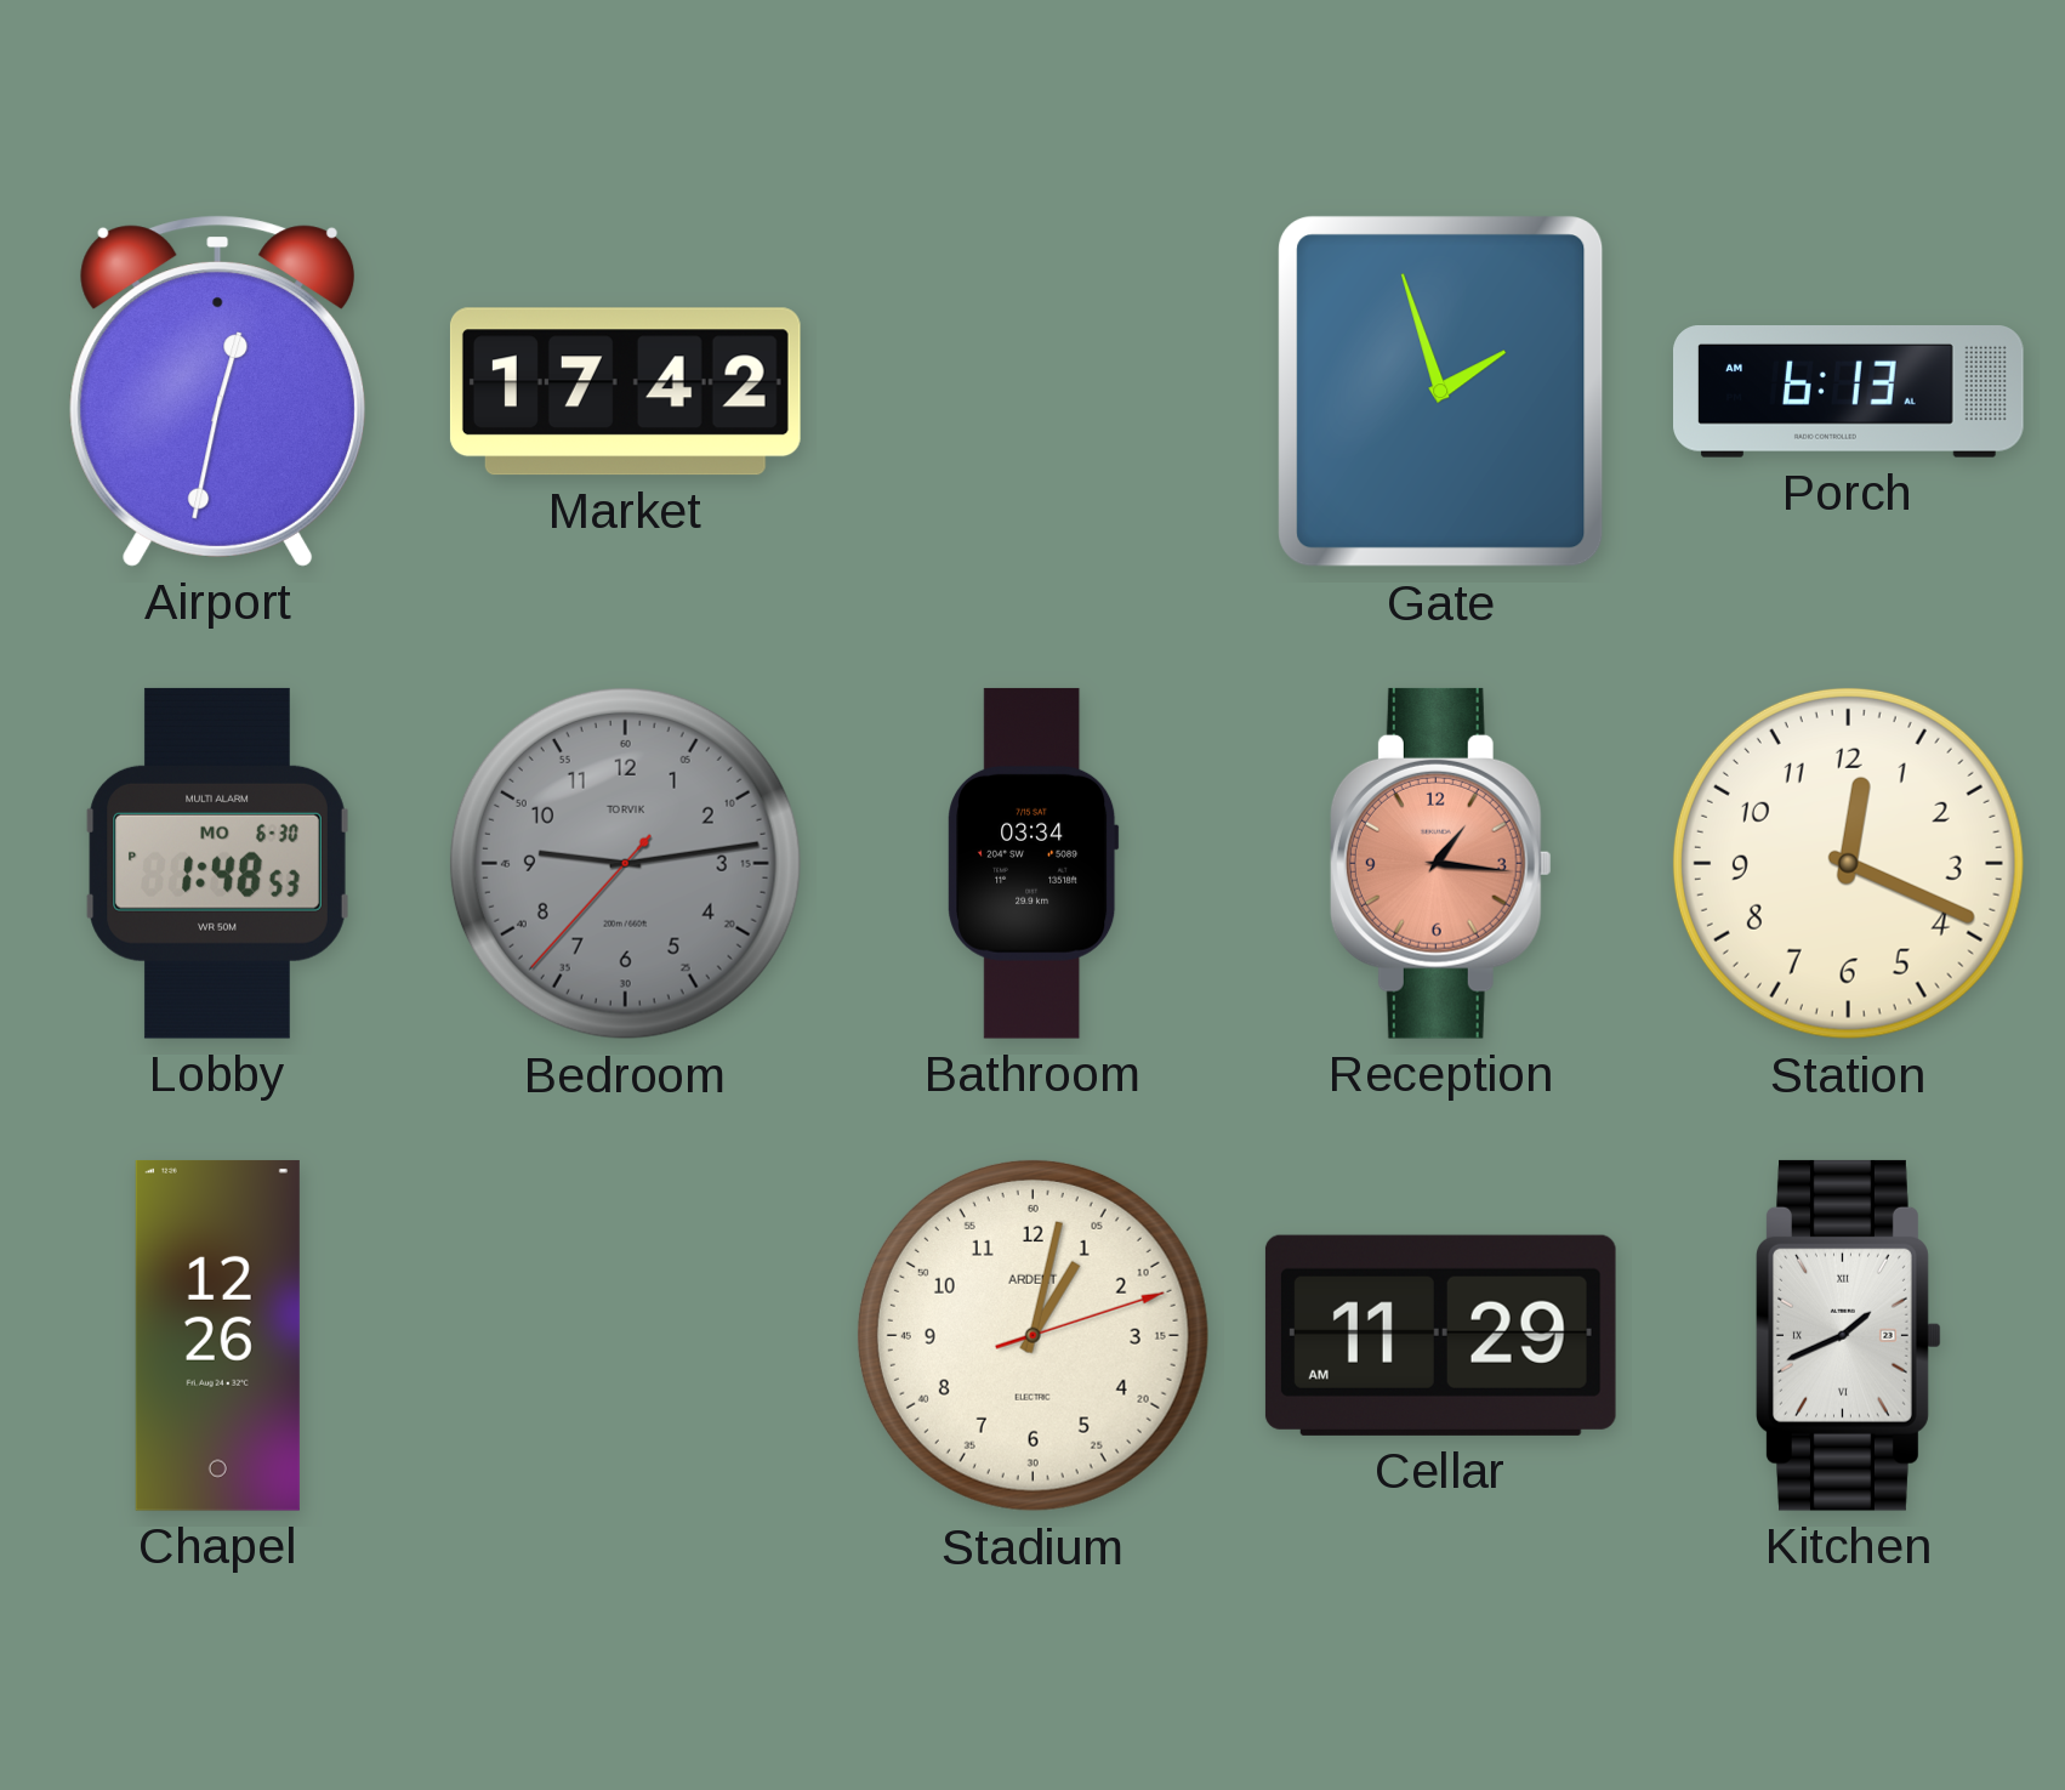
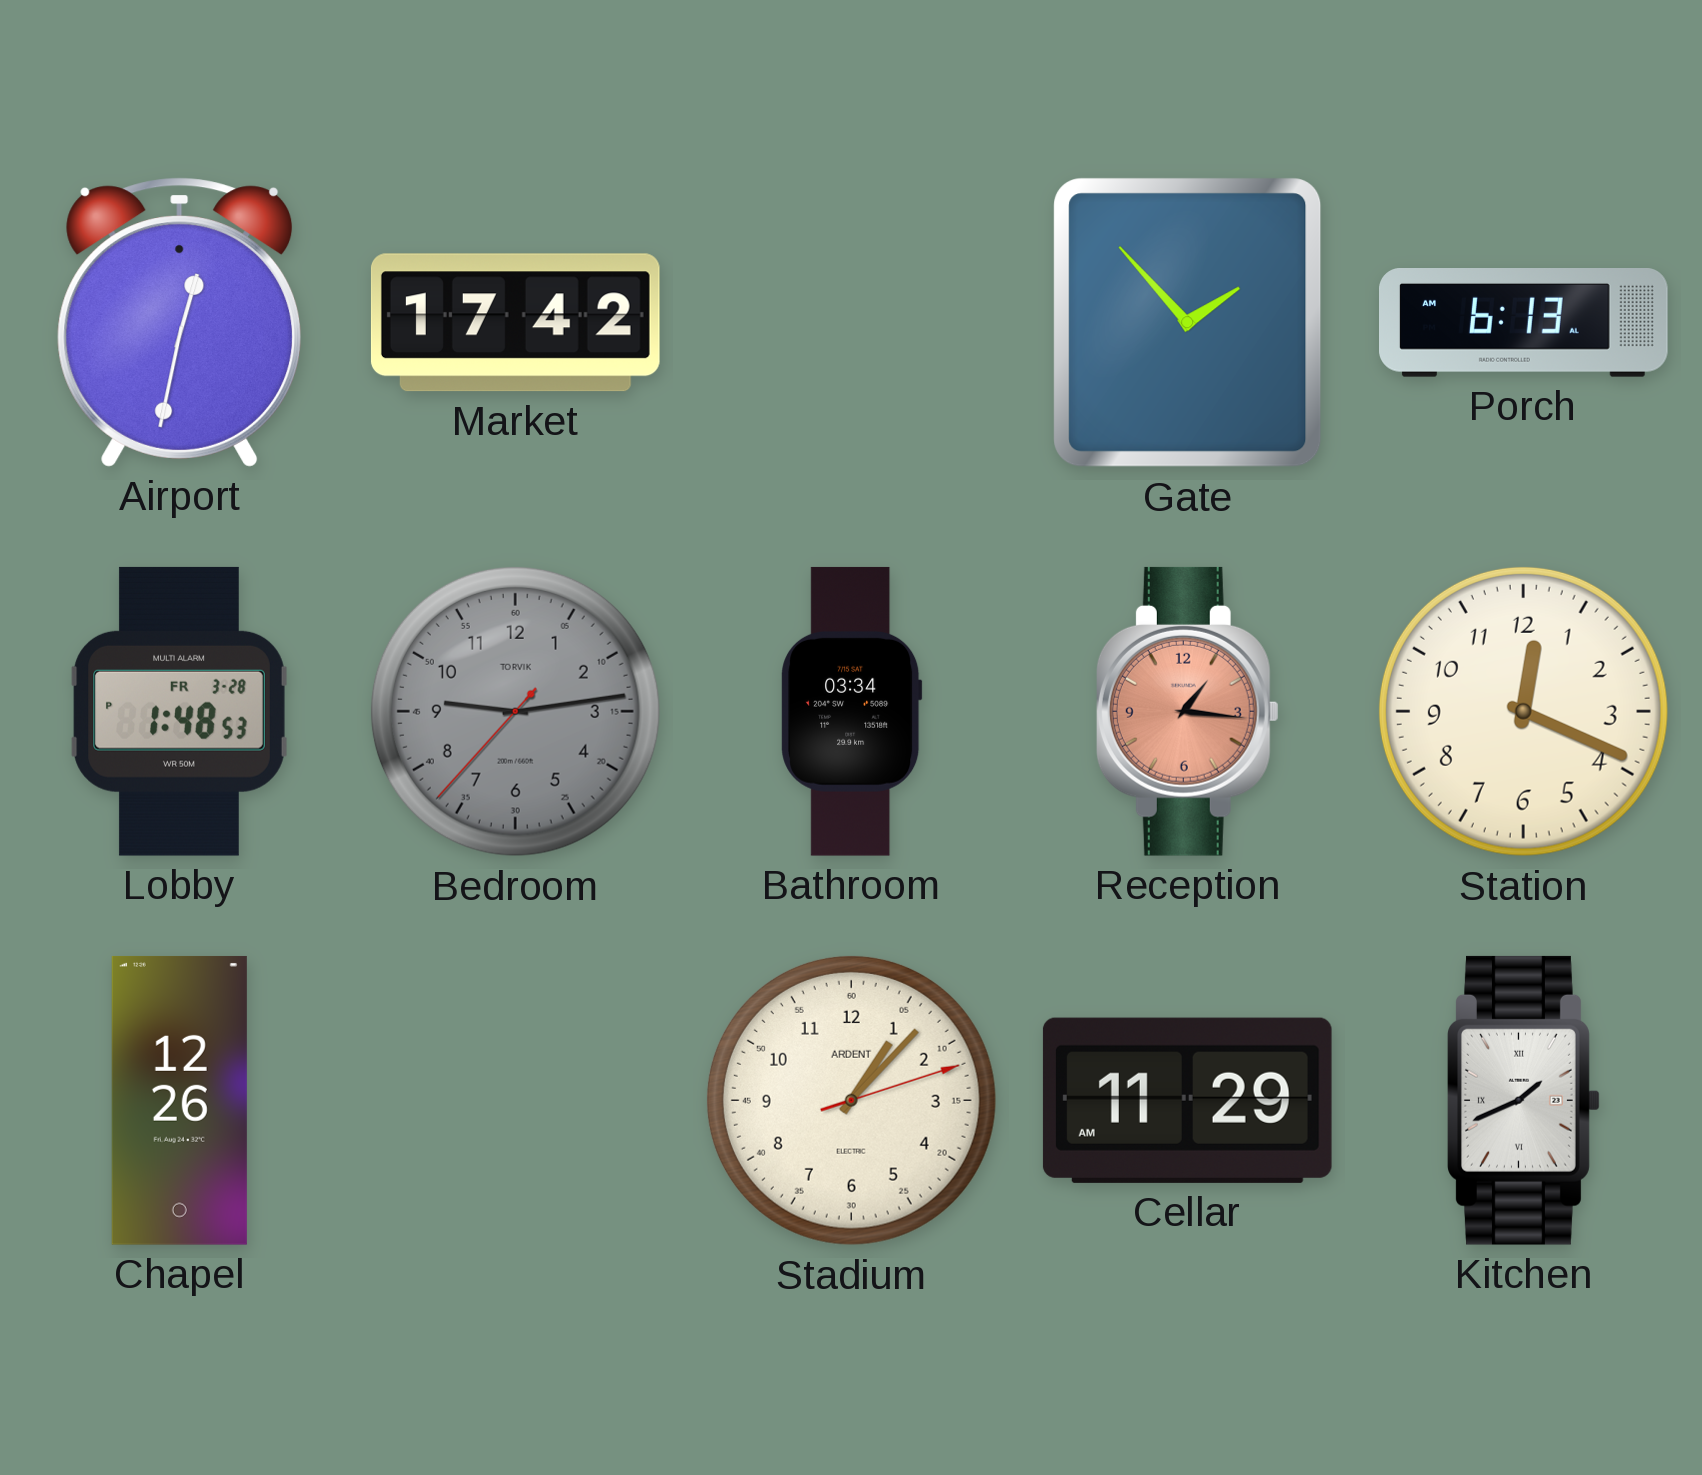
Gate: 1:57 -> 1:53 (1188, 323)
Lobby date: MO 6-30 -> FR 3-28 (180, 711)
Stadium: 1:02 -> 1:07 (851, 1100)
